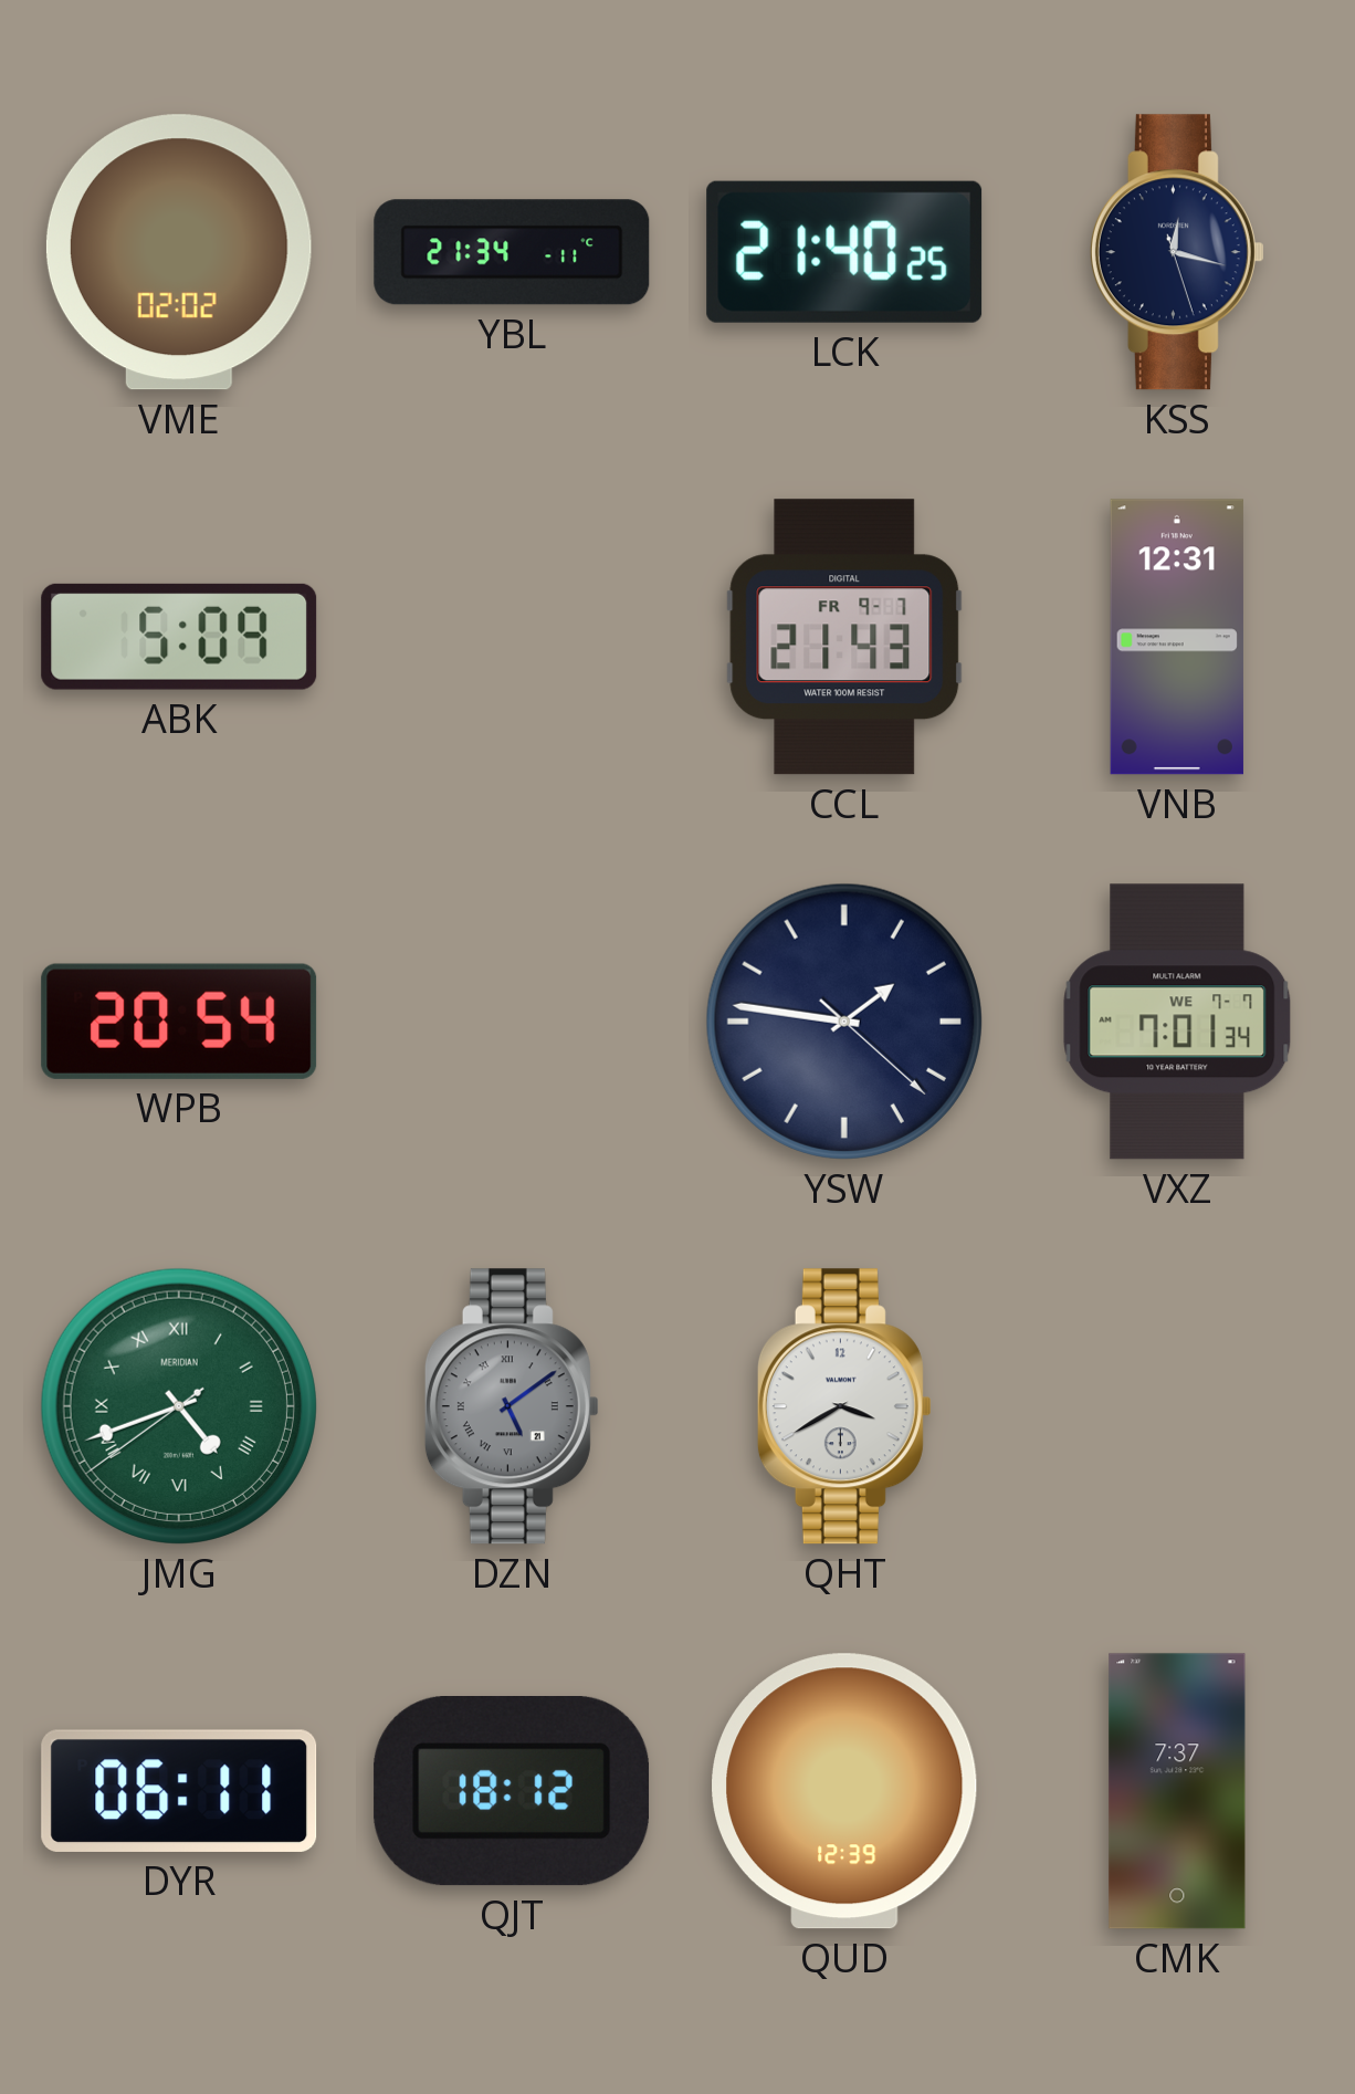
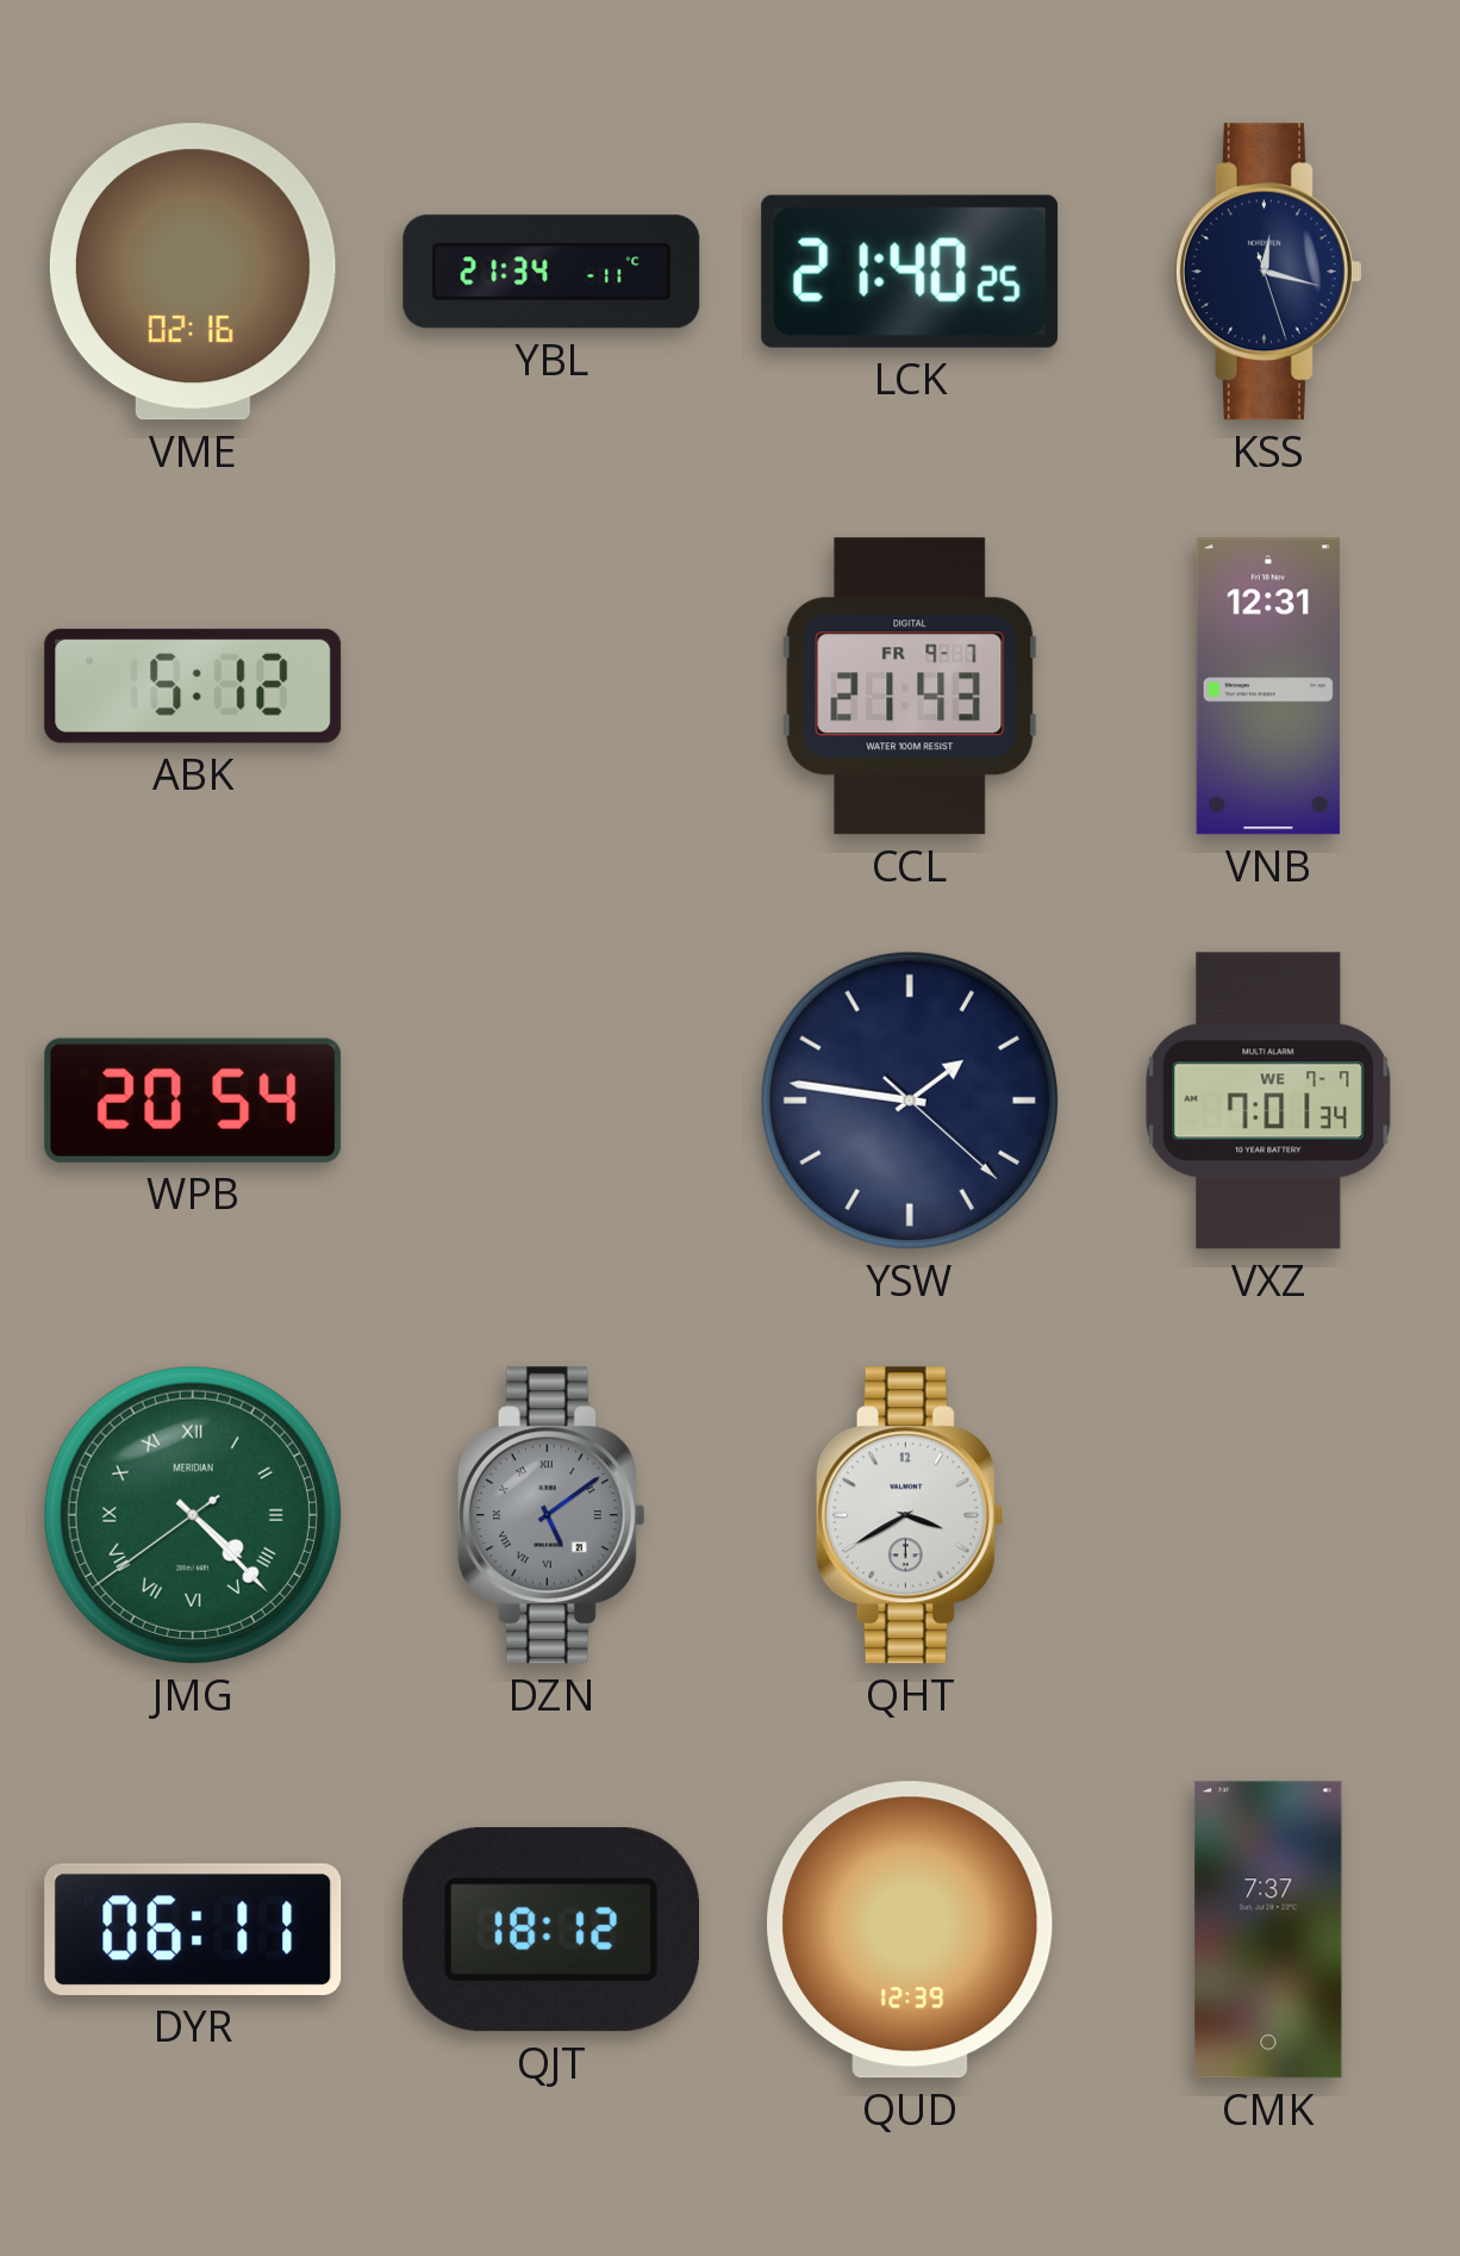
VME: 02:02 -> 02:16 (193, 272)
ABK: 5:09 -> 5:12 (193, 686)
JMG: 4:41 -> 4:22 (193, 1515)
